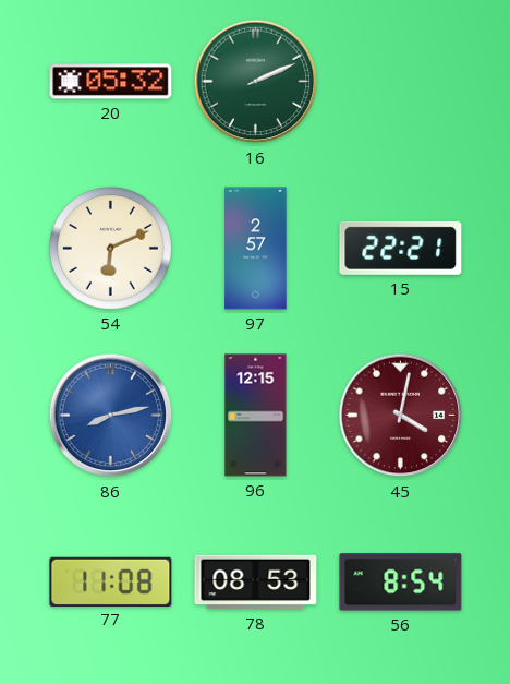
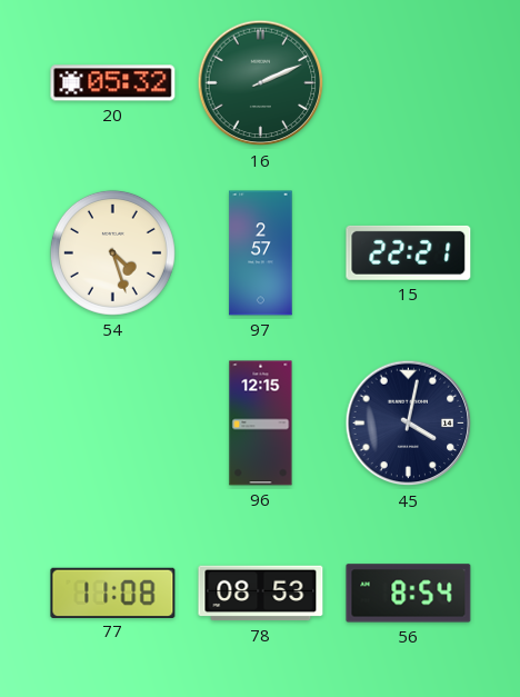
54: 6:11 -> 4:27 (112, 252)
86: 8:13 -> none (111, 416)
45 dial: burgundy -> navy (409, 424)
